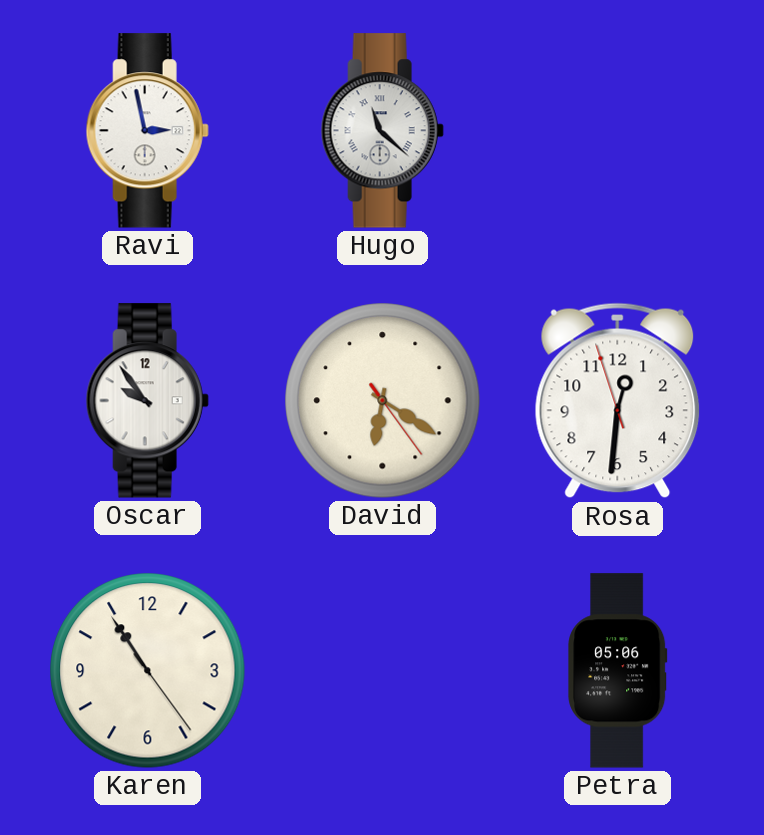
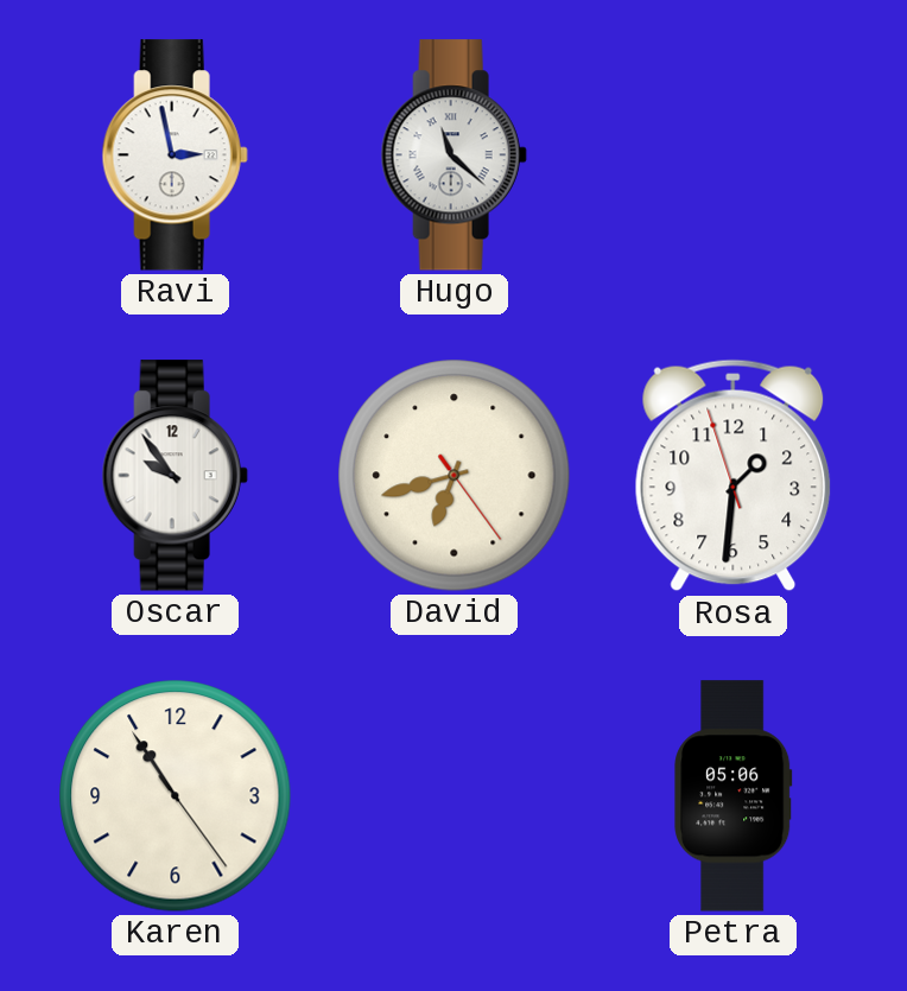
David: 6:20 -> 6:42 (455, 476)
Rosa: 12:30 -> 1:30 (734, 476)
